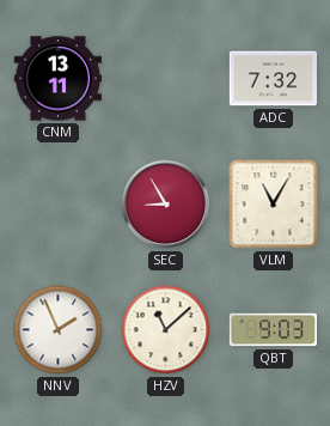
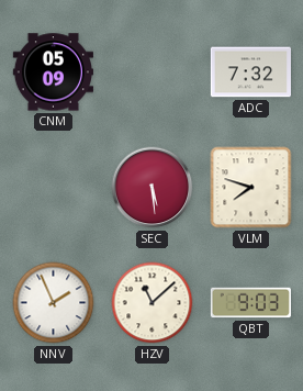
CNM: 13:11 -> 05:09 (53, 72)
SEC: 8:55 -> 5:29 (153, 188)
VLM: 11:05 -> 7:48 (251, 188)
